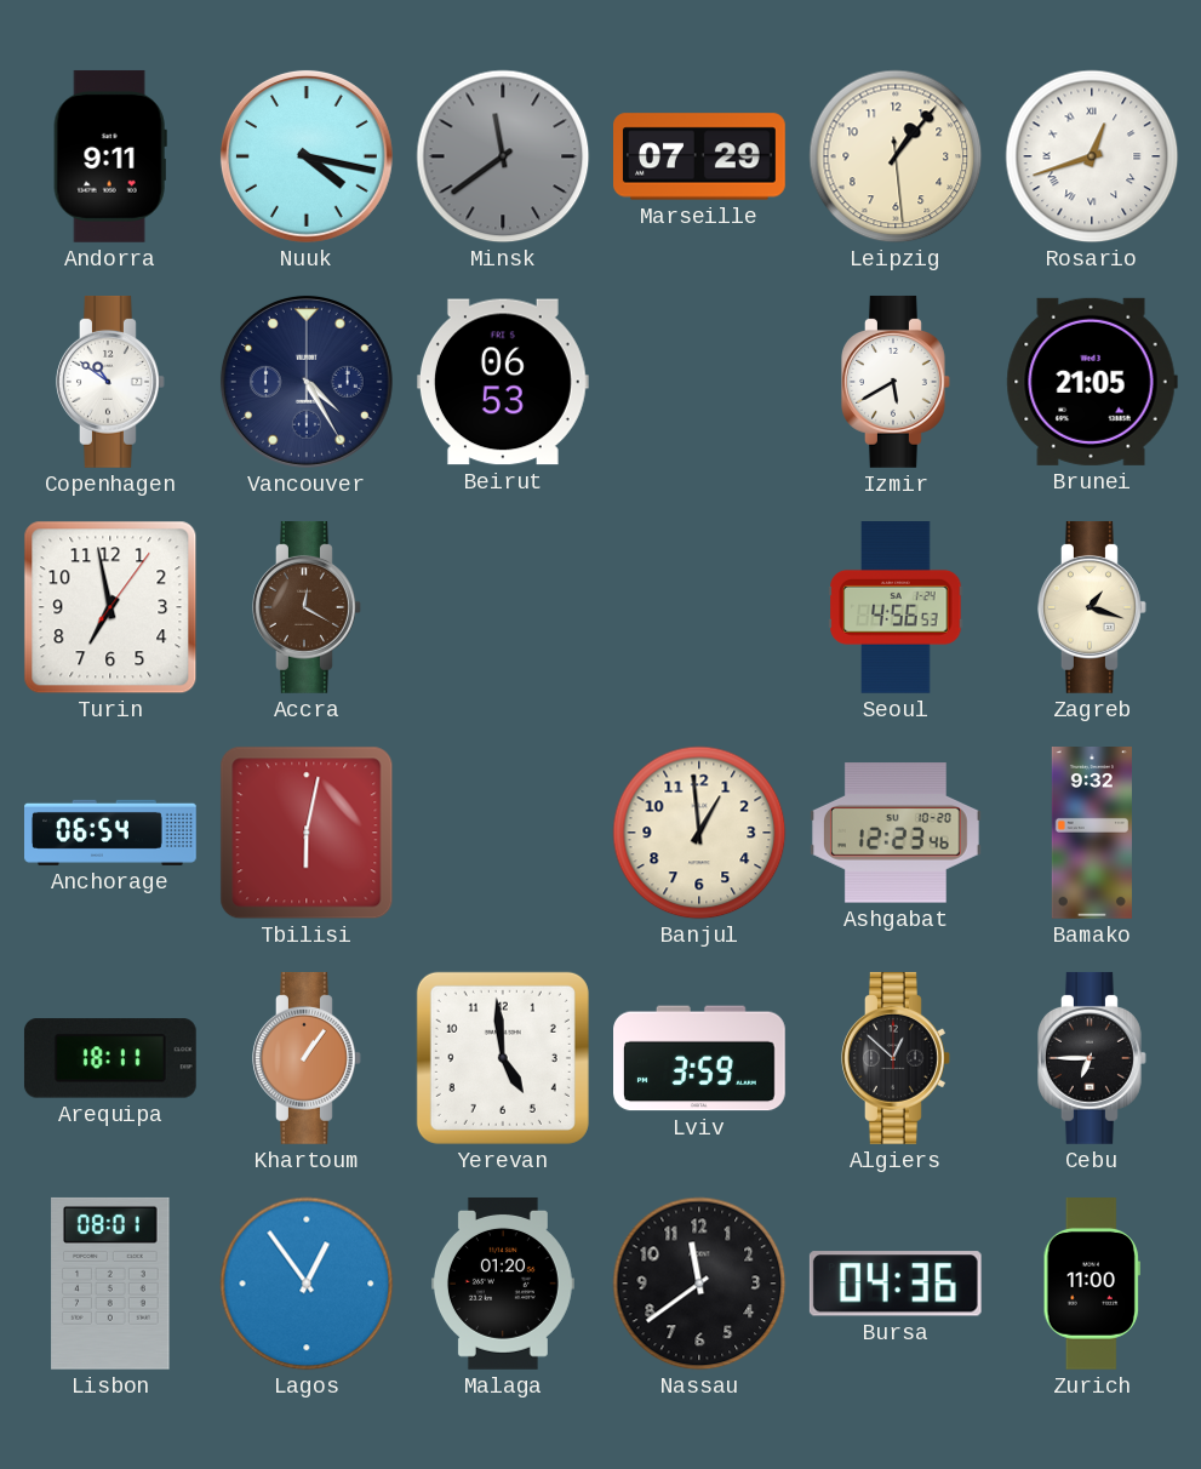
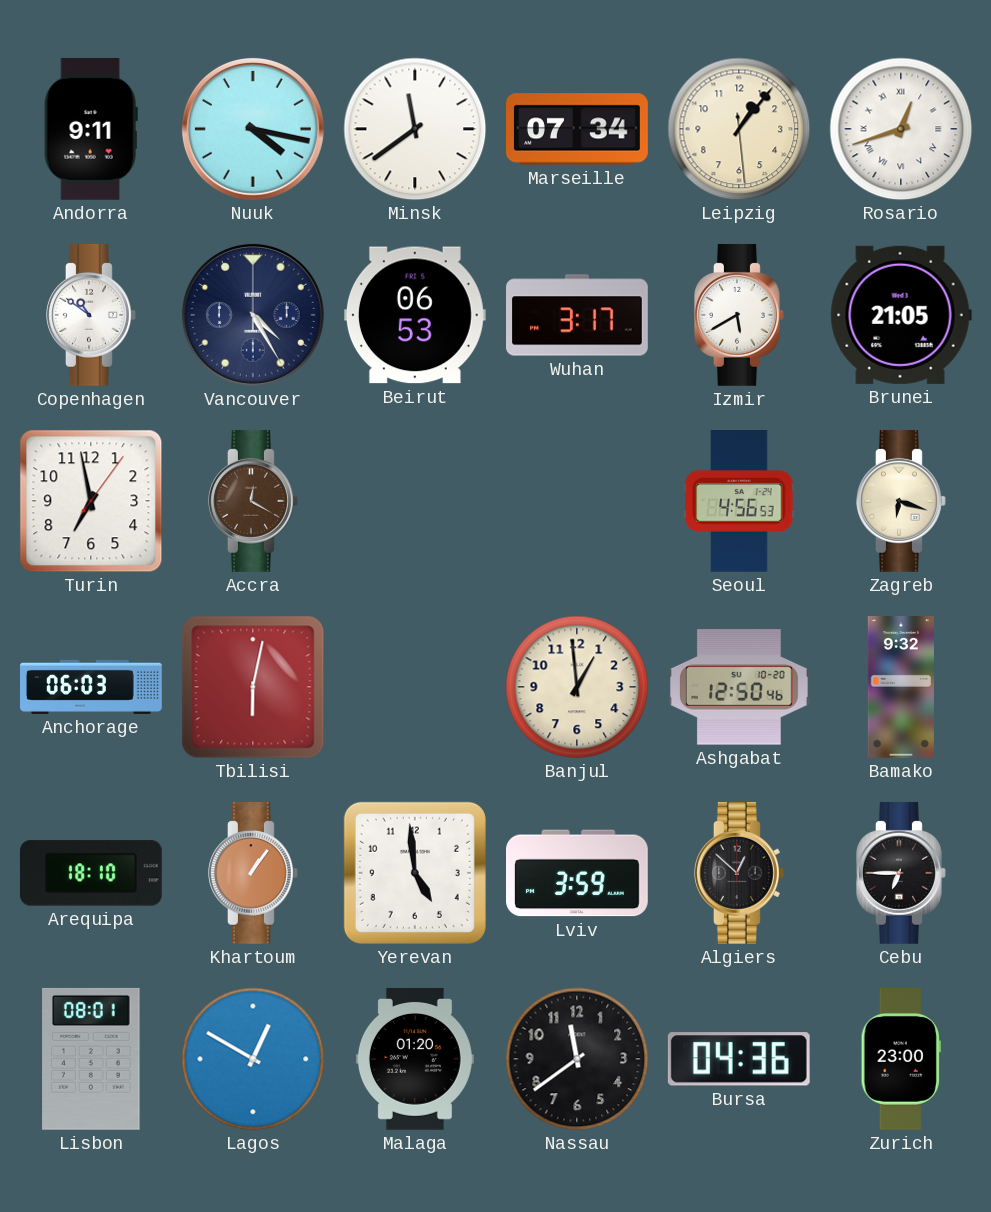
Minsk dial: grey -> white (415, 129)
Marseille: 07:29 -> 07:34 (578, 129)
Wuhan: none -> 3:17 (578, 315)
Zagreb: 1:18 -> 6:18 (902, 501)
Anchorage: 06:54 -> 06:03 (92, 687)
Ashgabat: 12:23 -> 12:50 (739, 687)
Arequipa: 18:11 -> 18:10 (91, 873)
Lagos: 12:54 -> 12:50 (253, 1059)
Zurich: 11:00 -> 23:00 (901, 1060)
